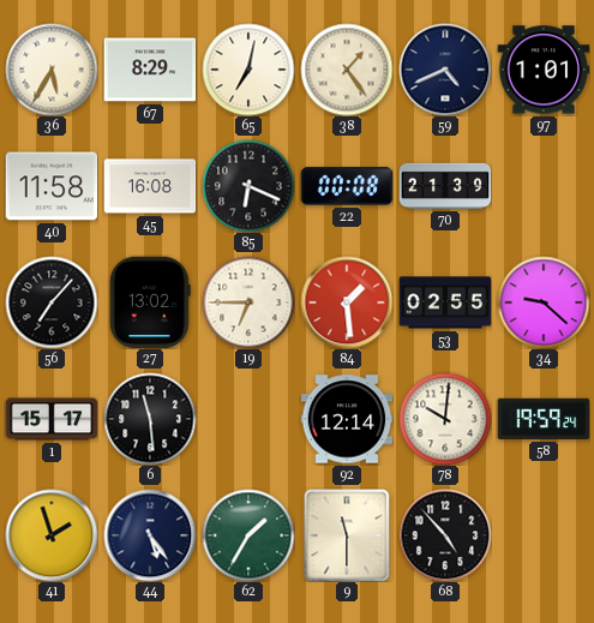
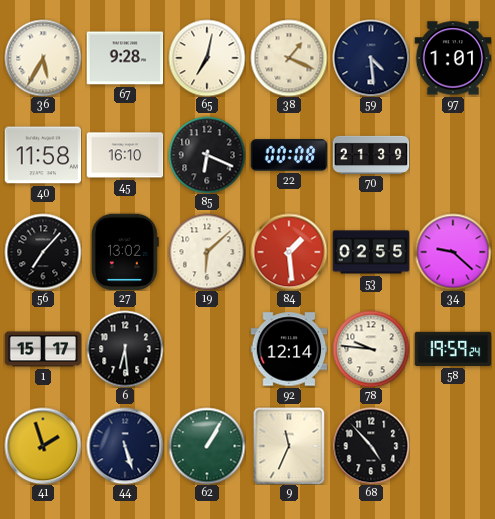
67: 8:29 -> 9:28 (125, 58)
38: 1:24 -> 1:19 (289, 58)
59: 4:41 -> 4:29 (371, 58)
45: 16:08 -> 16:10 (125, 155)
19: 6:45 -> 6:08 (207, 252)
6: 11:29 -> 6:29 (125, 349)
78: 10:01 -> 9:46 (371, 349)
44: 5:24 -> 5:27 (125, 446)
62: 1:35 -> 1:05 (207, 446)
9: 11:30 -> 11:34 (289, 446)
